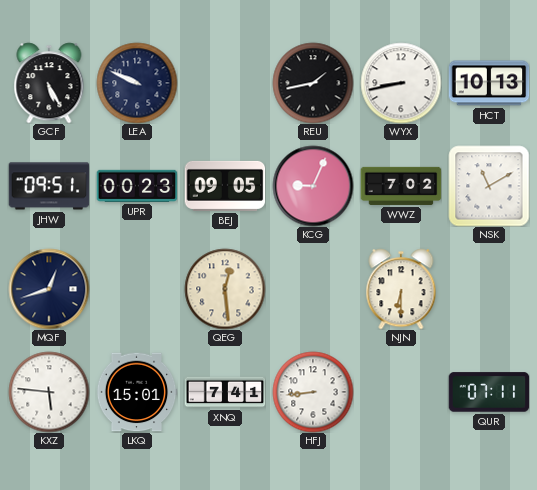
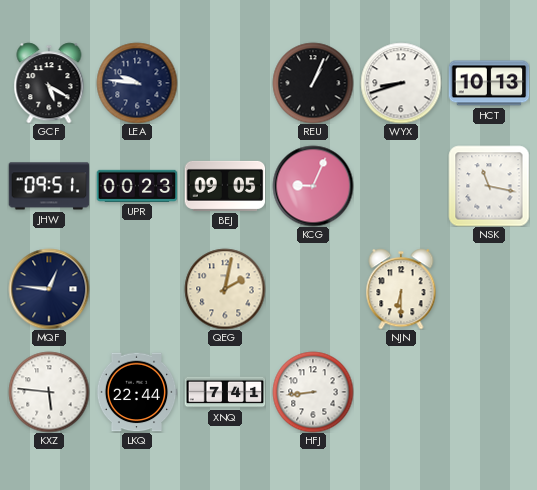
GCF: 5:25 -> 5:20 (49, 83)
LEA: 9:49 -> 9:46 (137, 83)
REU: 1:43 -> 1:04 (313, 83)
WYX: 8:43 -> 8:42 (401, 83)
WWZ: 7:02 -> none (401, 186)
NSK: 11:10 -> 11:17 (489, 186)
MQF: 12:42 -> 12:46 (49, 289)
QEG: 12:29 -> 2:02 (225, 289)
LKQ: 15:01 -> 22:44 (137, 392)
QUR: 07:11 -> none (489, 392)
